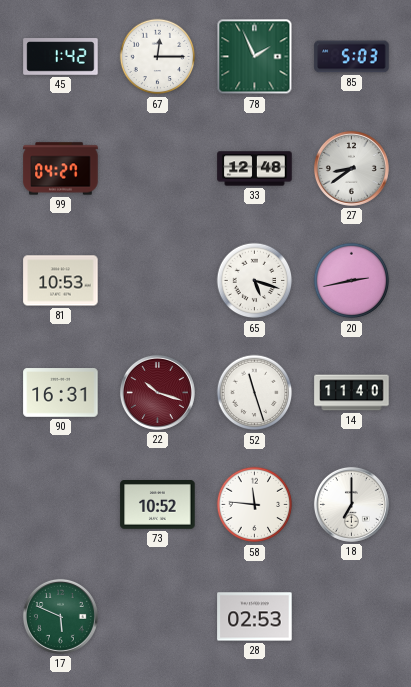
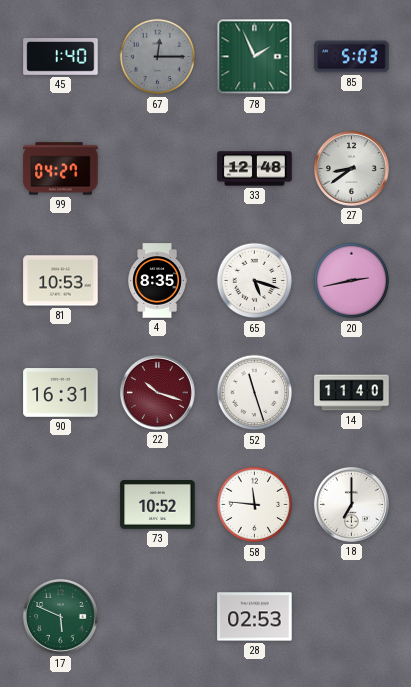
45: 1:42 -> 1:40 (61, 57)
67 dial: white -> grey (158, 57)
4: none -> 8:35 (157, 281)
